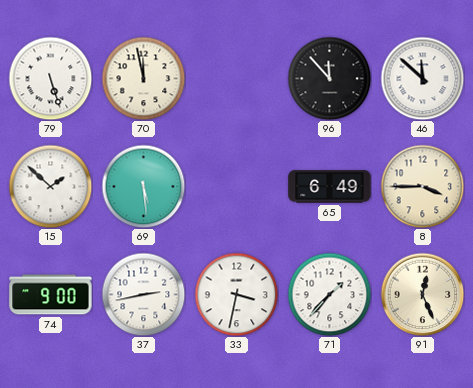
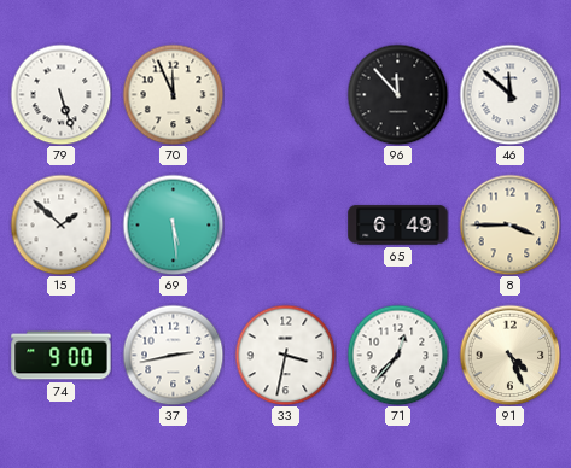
70: 11:58 -> 11:56 (173, 94)
71: 1:37 -> 12:37 (397, 355)
91: 12:26 -> 4:26 (509, 355)
